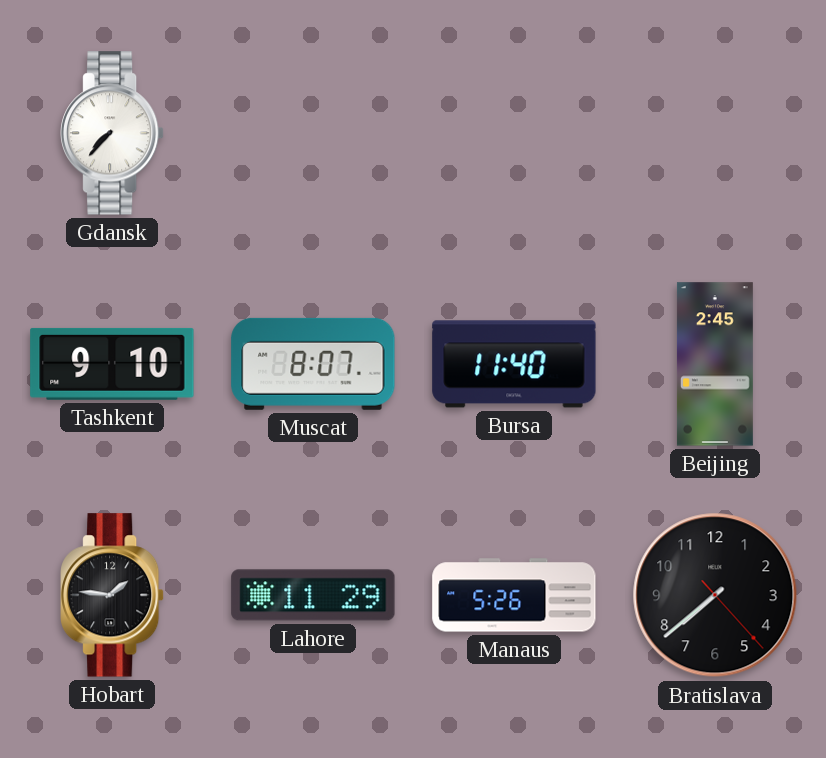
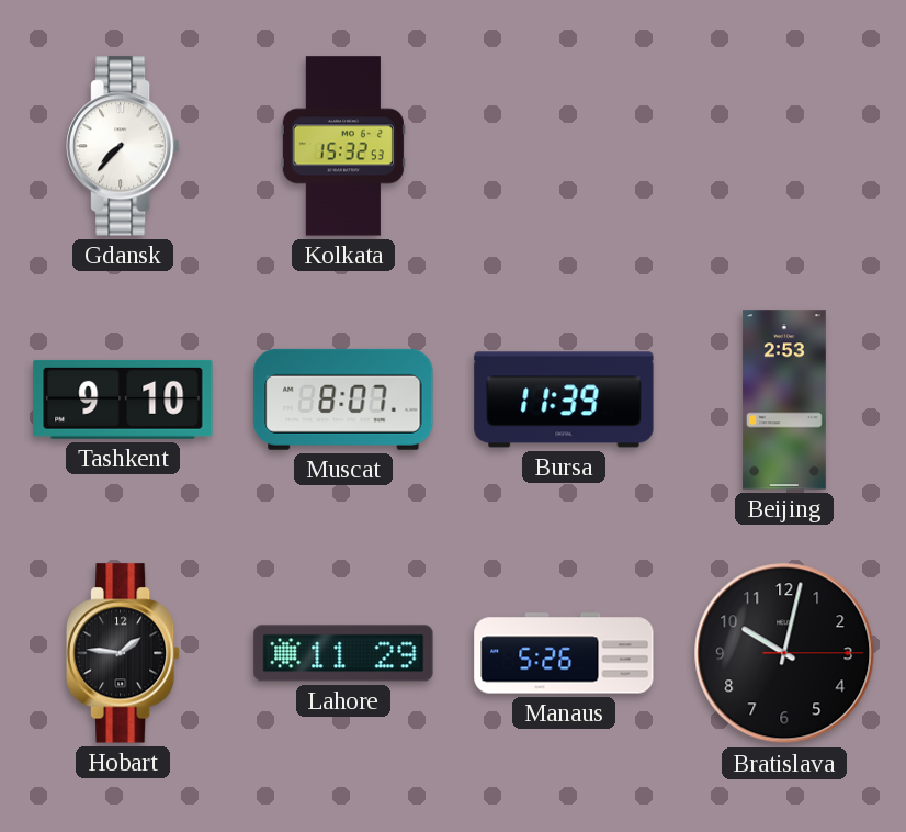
Kolkata: none -> 15:32 (343, 146)
Bursa: 11:40 -> 11:39 (564, 400)
Beijing: 2:45 -> 2:53 (784, 400)
Bratislava: 7:38 -> 10:02 (784, 653)
